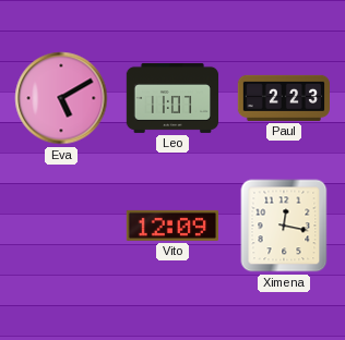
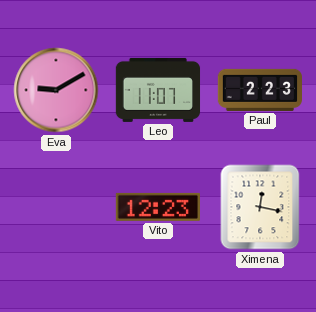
Eva: 5:10 -> 9:10 (56, 90)
Vito: 12:09 -> 12:23 (157, 207)
